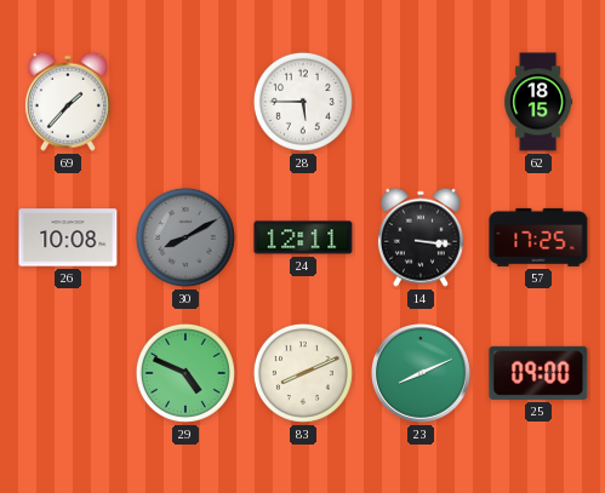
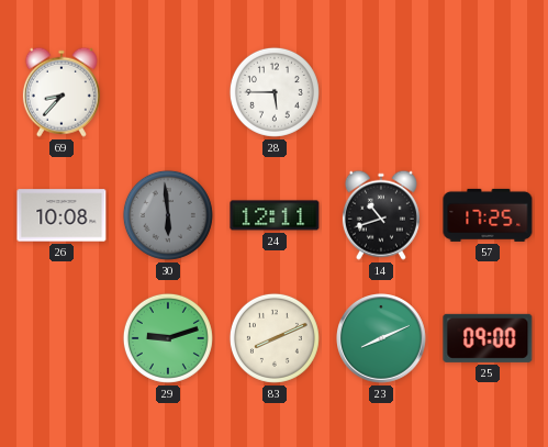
69: 1:37 -> 8:37 (61, 92)
62: 18:15 -> none (538, 102)
30: 8:10 -> 5:59 (168, 215)
14: 3:16 -> 10:42 (381, 215)
29: 4:49 -> 9:12 (168, 338)
